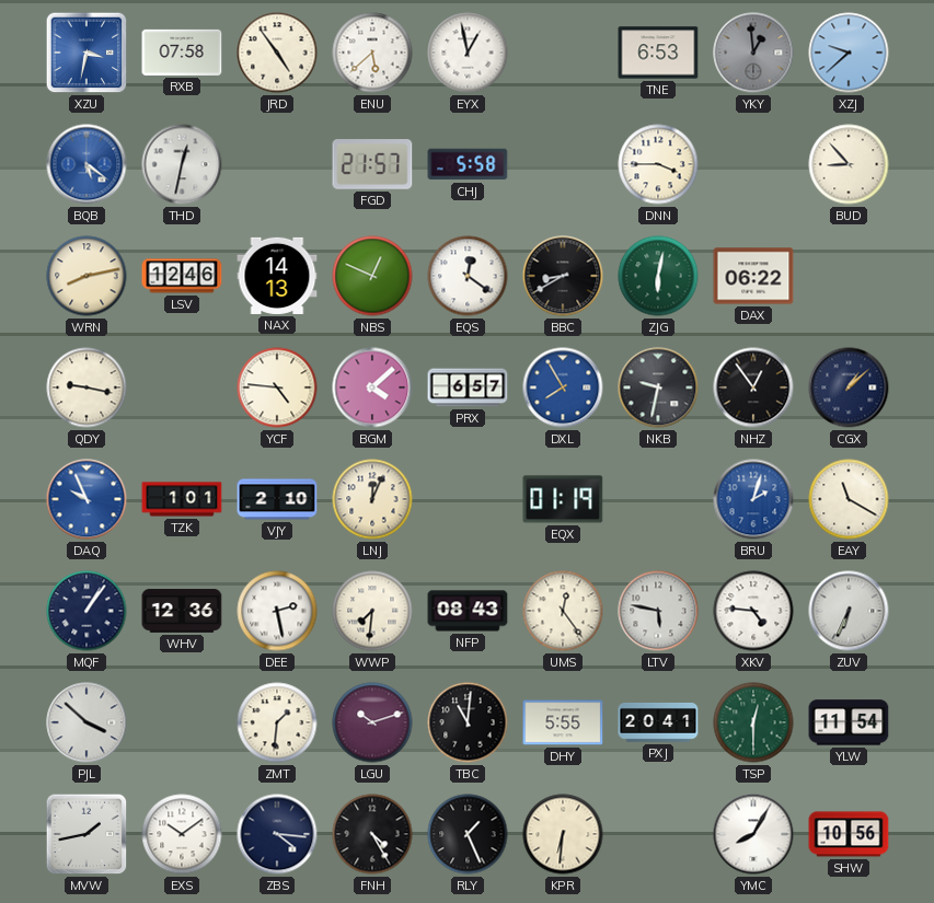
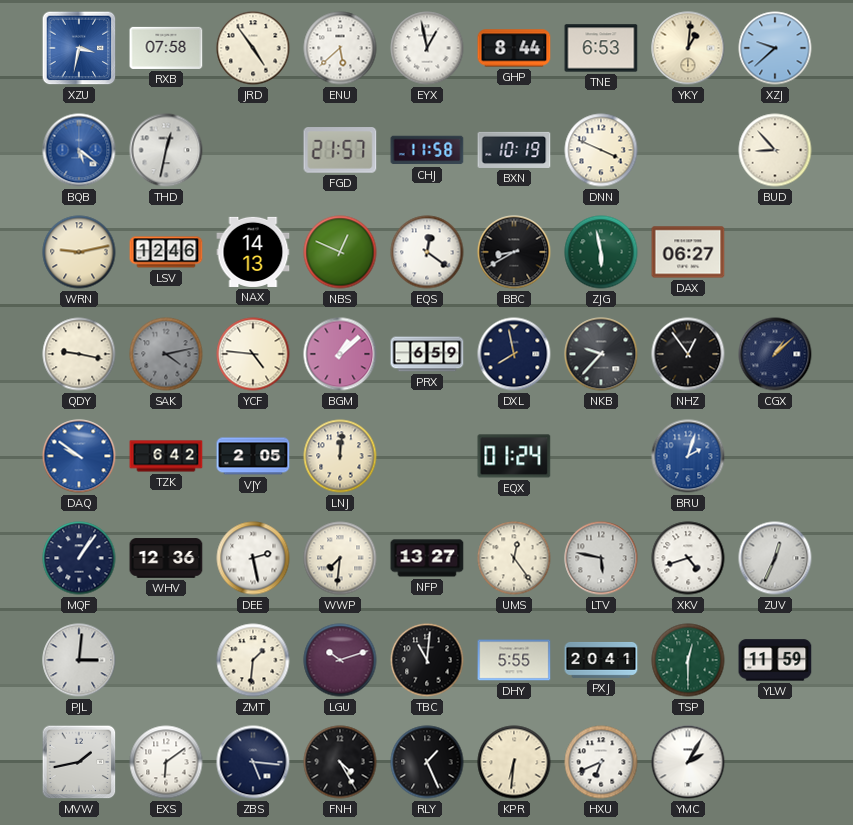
GHP: none -> 8:44 (514, 48)
YKY: 12:59 -> 1:01 (688, 48)
YKY dial: grey -> cream (688, 48)
CHJ: 5:58 -> 11:58 (427, 150)
BXN: none -> 10:19 (514, 150)
DNN: 3:45 -> 3:49 (601, 150)
WRN: 8:13 -> 9:13 (79, 252)
ZJG: 6:02 -> 5:58 (601, 252)
DAX: 06:22 -> 06:27 (688, 252)
SAK: none -> 4:13 (166, 354)
BGM: 4:08 -> 1:08 (340, 354)
PRX: 6:57 -> 6:59 (427, 354)
DXL: 7:55 -> 7:58 (514, 354)
DXL dial: blue -> navy (514, 354)
NKB: 9:32 -> 9:37 (601, 354)
DAQ: 9:56 -> 9:51 (79, 456)
TZK: 1:01 -> 6:42 (166, 456)
VJY: 2:10 -> 2:05 (253, 456)
LNJ: 12:04 -> 12:01 (340, 456)
EQX: 01:19 -> 01:24 (514, 456)
EAY: 11:20 -> none (849, 499)
NFP: 08:43 -> 13:27 (427, 558)
XKV: 4:46 -> 4:42 (688, 558)
ZUV: 6:34 -> 12:34 (775, 558)
PJL: 3:52 -> 3:01 (79, 660)
YLW: 11:54 -> 11:59 (775, 660)
EXS: 10:09 -> 6:09 (166, 762)
ZBS: 4:16 -> 5:16 (253, 762)
HXU: none -> 6:41 (601, 762)
YMC: 8:05 -> 2:05 (688, 762)
SHW: 10:56 -> none (849, 834)
